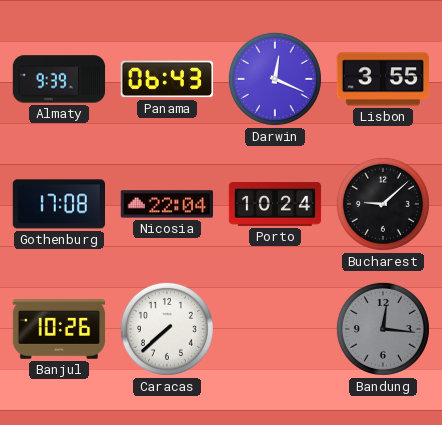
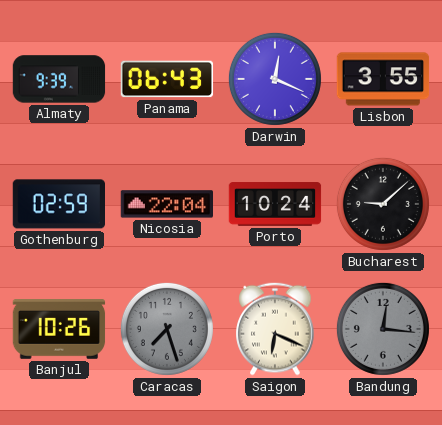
Gothenburg: 17:08 -> 02:59 (58, 204)
Caracas: 7:38 -> 7:27 (167, 329)
Caracas dial: white -> grey (167, 329)
Saigon: none -> 6:19 (275, 329)
